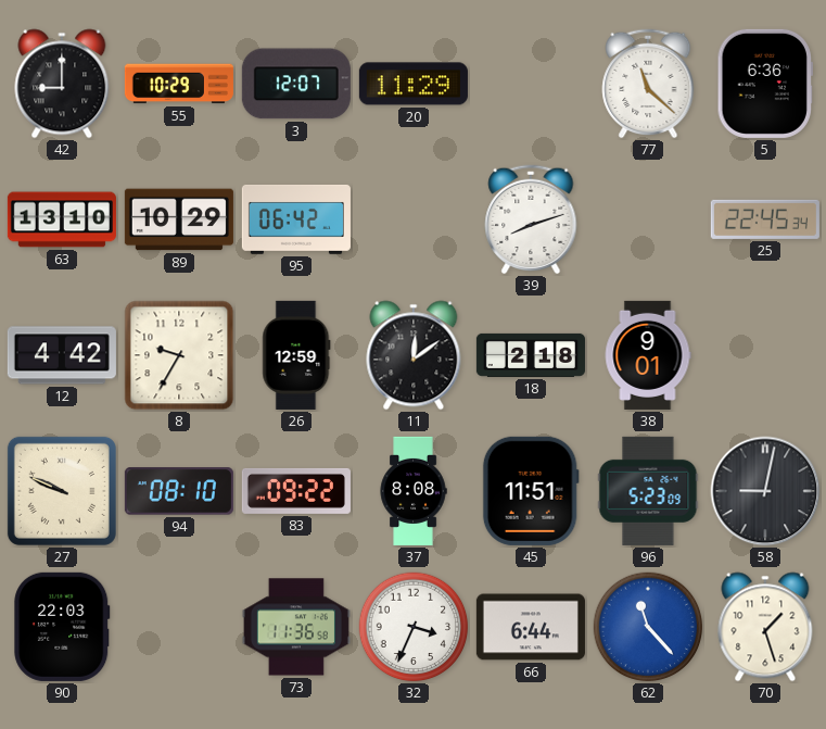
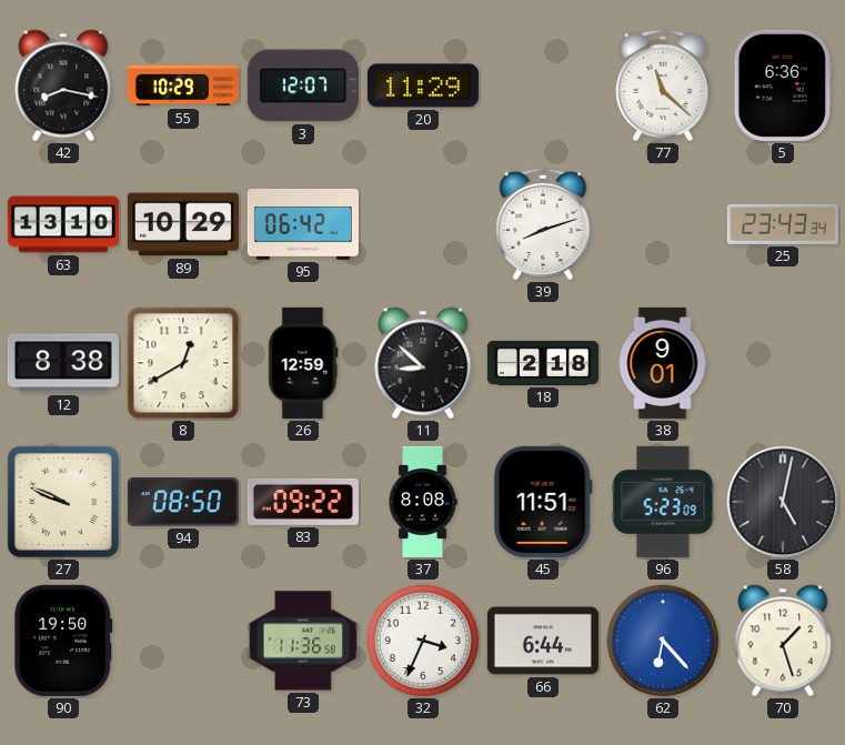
42: 9:00 -> 8:17 (63, 85)
25: 22:45 -> 23:43 (783, 224)
12: 4:42 -> 8:38 (63, 363)
8: 9:35 -> 12:40 (183, 363)
11: 12:09 -> 8:52 (423, 363)
94: 08:10 -> 08:50 (183, 502)
58: 9:02 -> 5:02 (783, 502)
90: 22:03 -> 19:50 (63, 641)
62: 11:23 -> 6:23 (663, 641)
